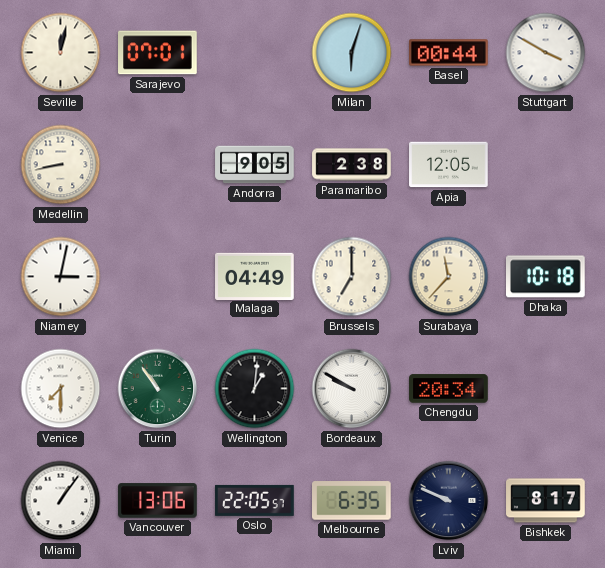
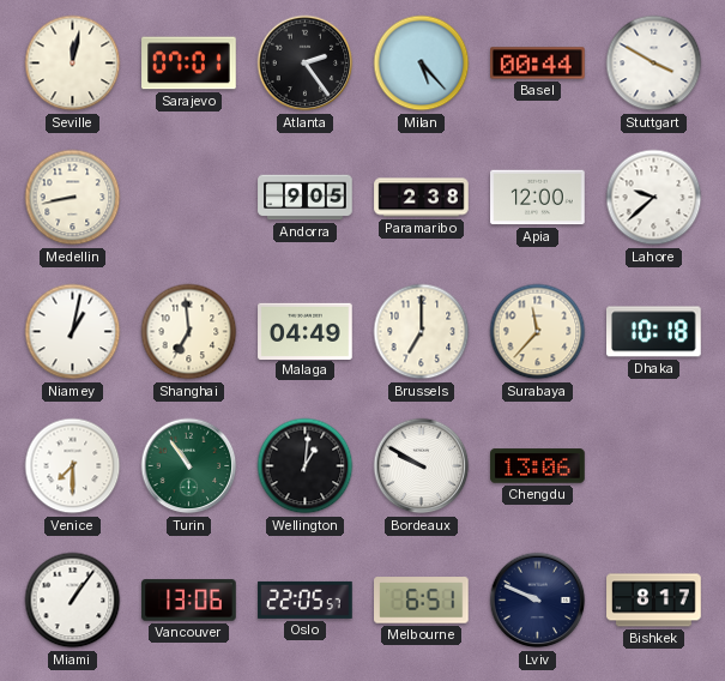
Atlanta: none -> 2:24 (306, 64)
Milan: 6:03 -> 5:23 (422, 64)
Apia: 12:05 -> 12:00 (538, 198)
Lahore: none -> 9:38 (654, 198)
Niamey: 3:02 -> 1:02 (73, 332)
Shanghai: none -> 6:59 (189, 332)
Chengdu: 20:34 -> 13:06 (538, 466)
Melbourne: 6:35 -> 6:51 (422, 601)
